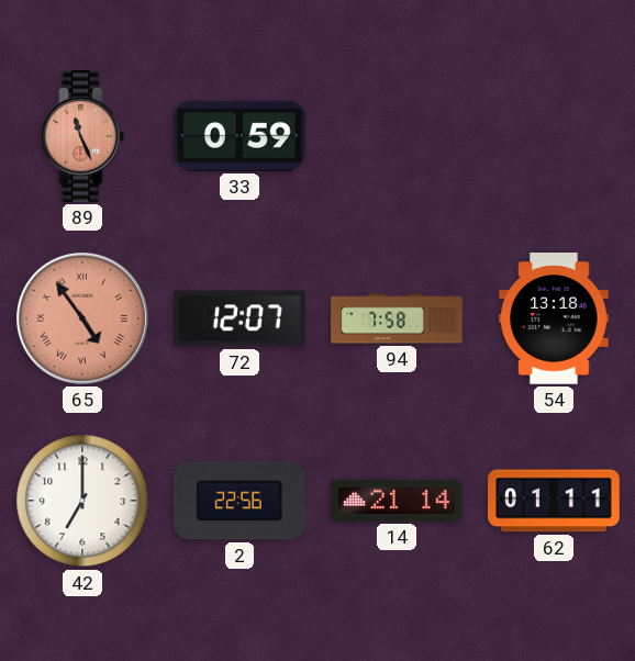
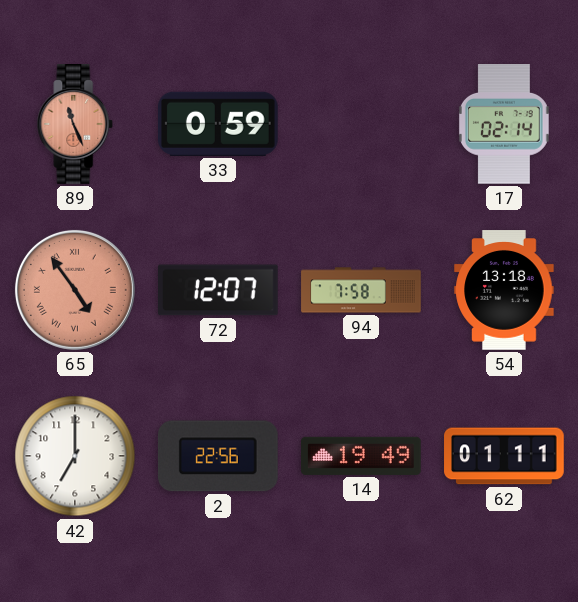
17: none -> 02:14 (504, 125)
14: 21:14 -> 19:49 (362, 456)
